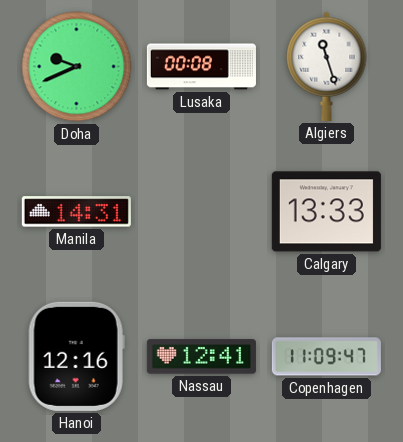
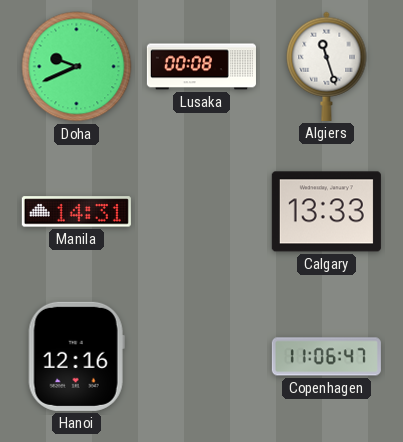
Nassau: 12:41 -> none (201, 357)
Copenhagen: 11:09 -> 11:06 (326, 357)
